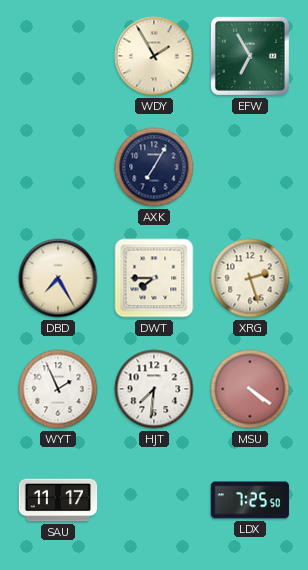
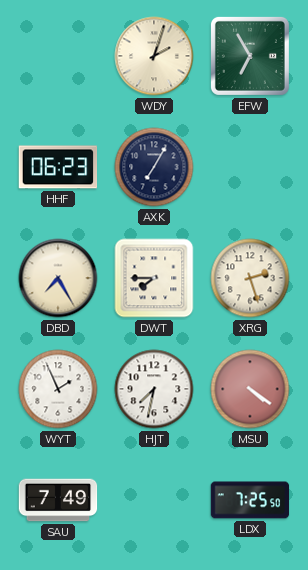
WDY: 1:55 -> 2:03 (154, 56)
HHF: none -> 06:23 (58, 167)
HJT: 7:31 -> 7:32 (154, 389)
SAU: 11:17 -> 7:49 (58, 500)
